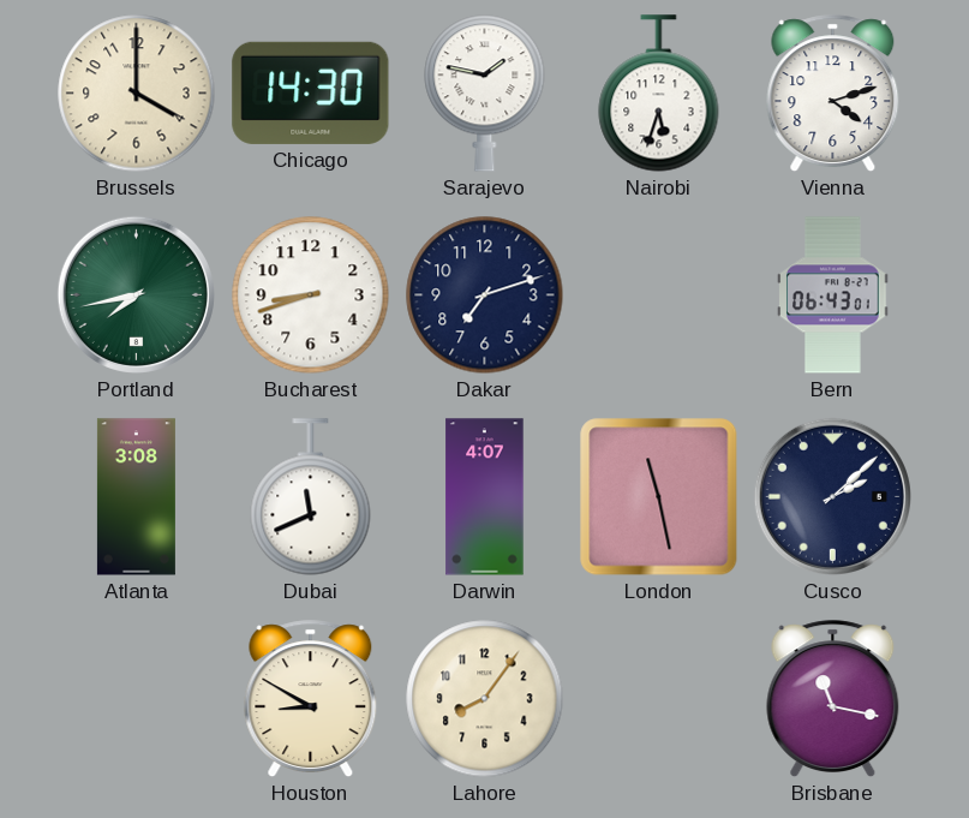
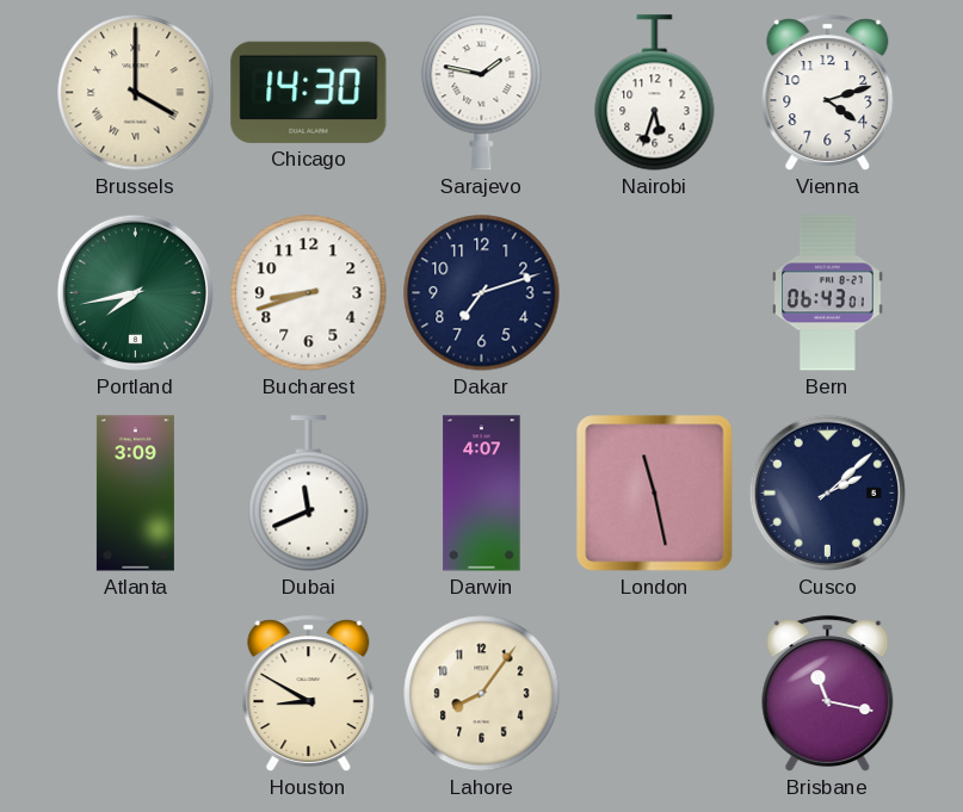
Brussels numerals: Arabic -> Roman (136, 93)
Atlanta: 3:08 -> 3:09 (135, 494)
